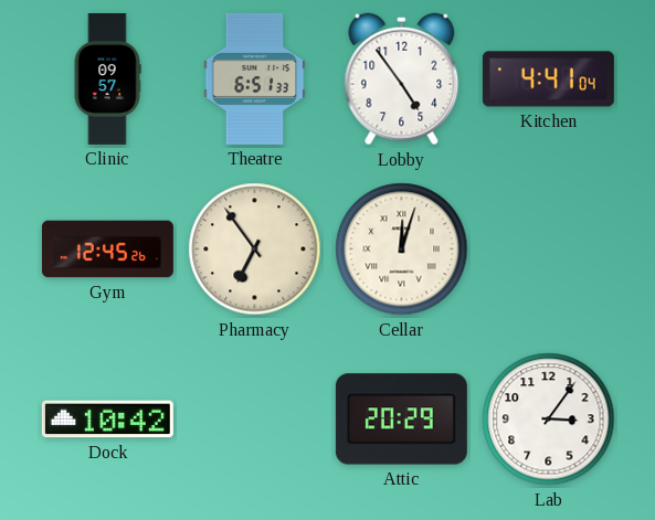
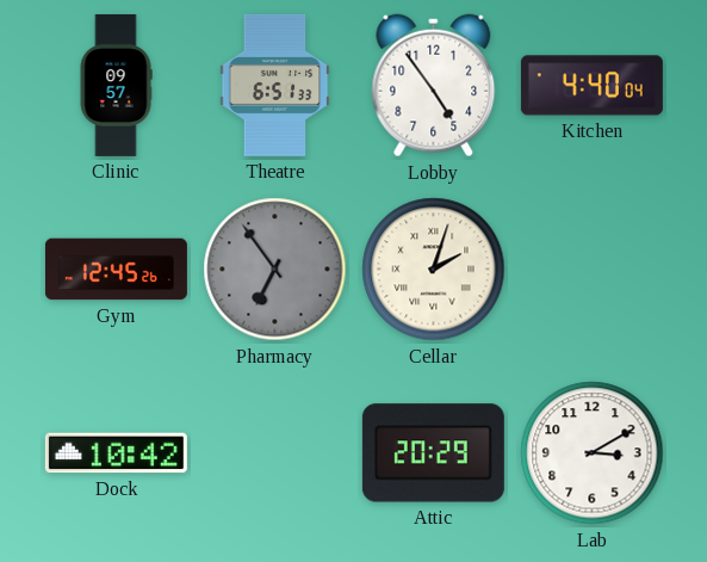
Kitchen: 4:41 -> 4:40 (591, 86)
Pharmacy dial: cream -> grey (275, 270)
Cellar: 12:03 -> 2:03 (434, 270)
Lab: 3:06 -> 3:10 (593, 453)
